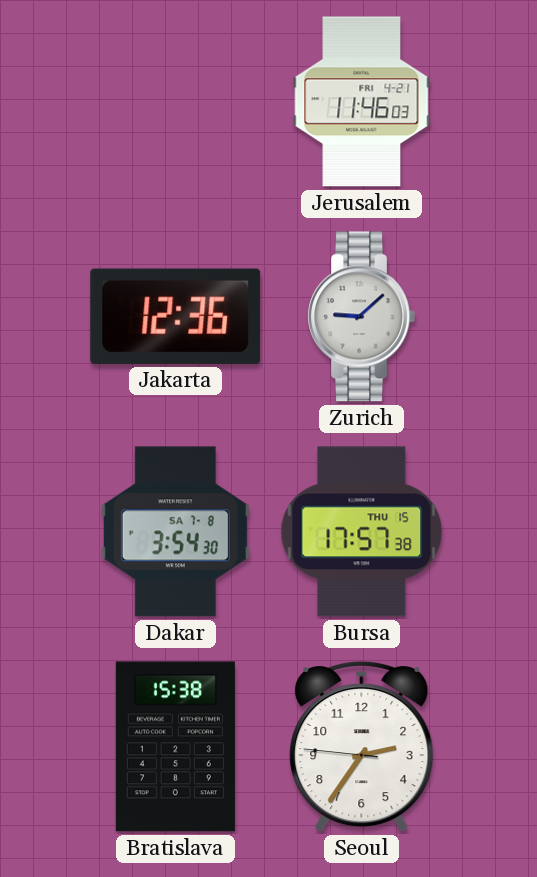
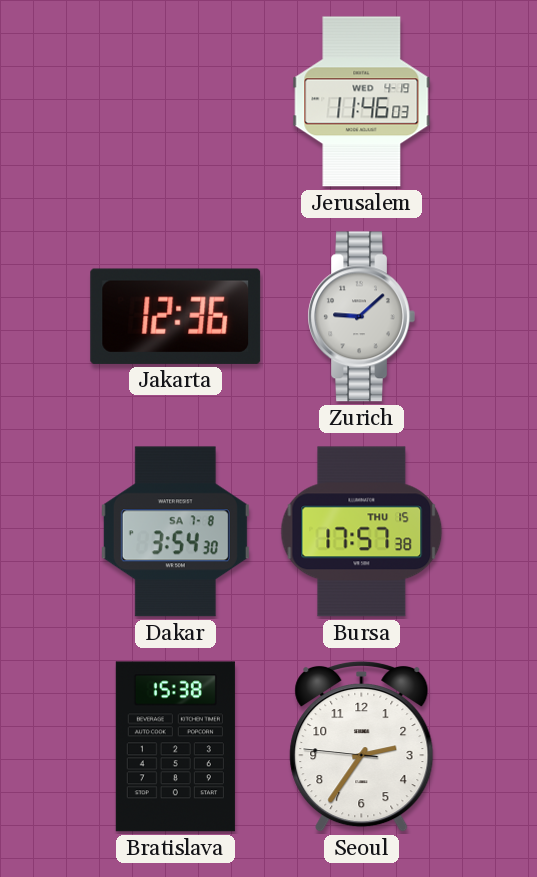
Jerusalem date: FRI 4-21 -> WED 4-19 (362, 102)
